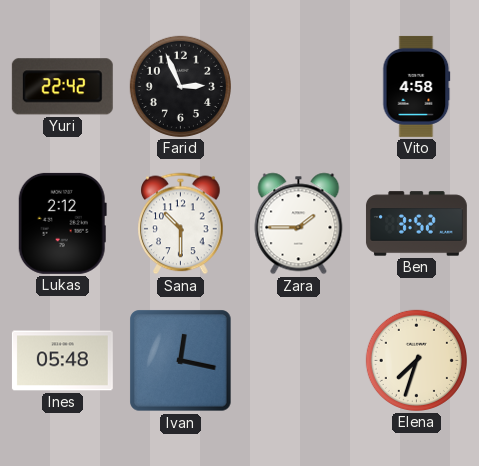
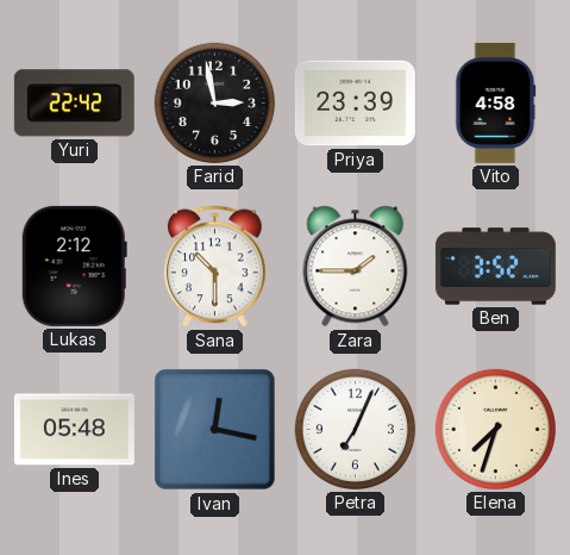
Farid: 2:56 -> 2:58 (214, 102)
Priya: none -> 23:39 (355, 104)
Petra: none -> 7:04 (355, 429)
